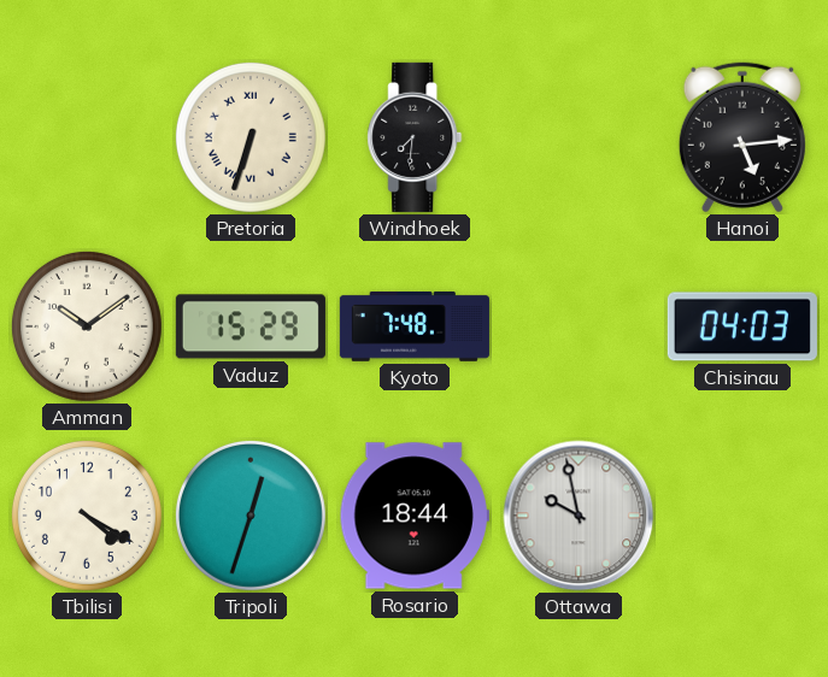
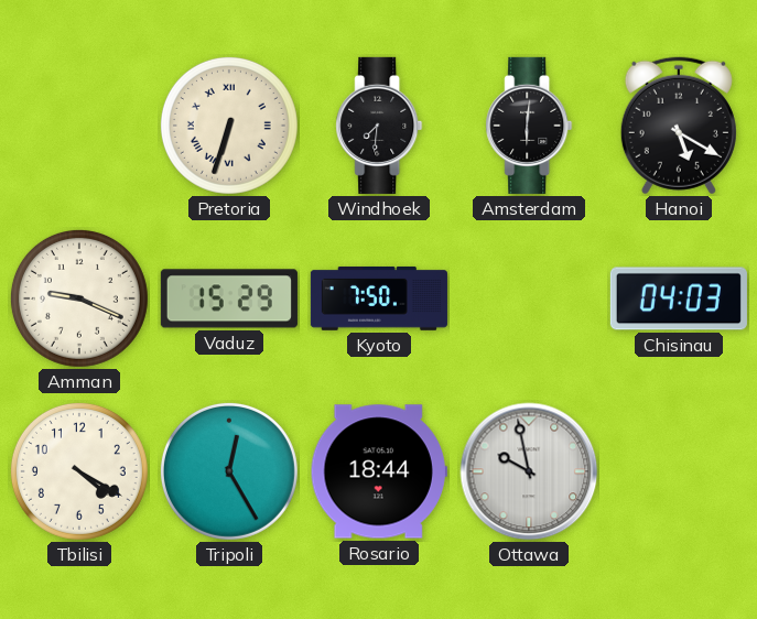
Amsterdam: none -> 6:01 (529, 126)
Hanoi: 5:14 -> 5:20 (679, 126)
Amman: 10:09 -> 9:19 (79, 298)
Kyoto: 7:48 -> 7:50 (379, 298)
Tripoli: 12:33 -> 12:25 (229, 471)
